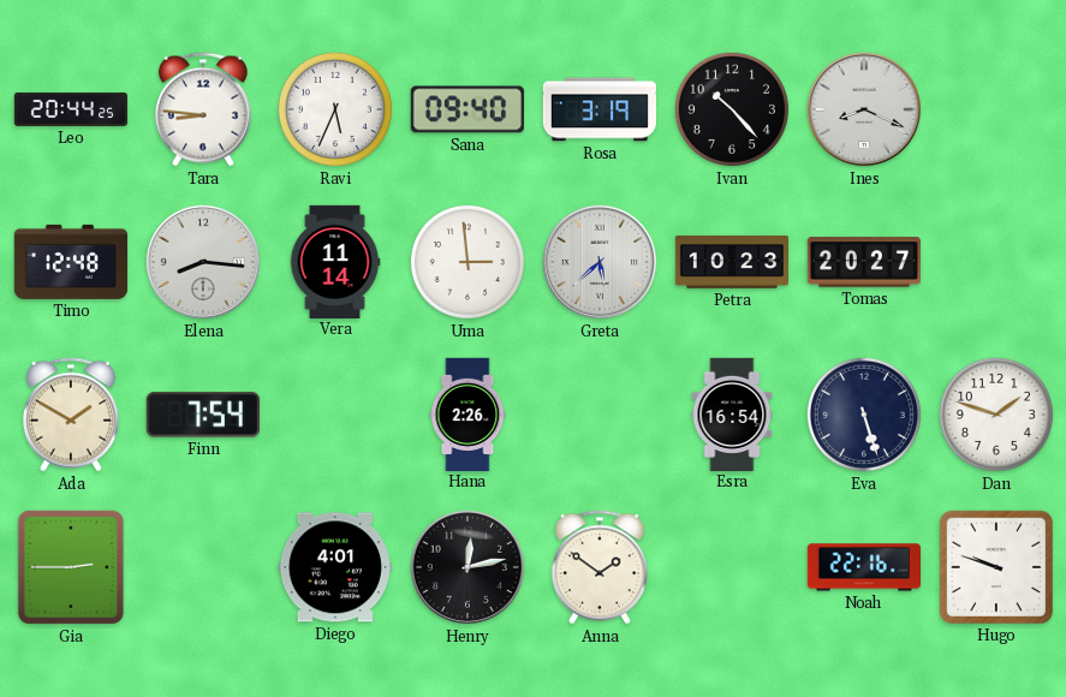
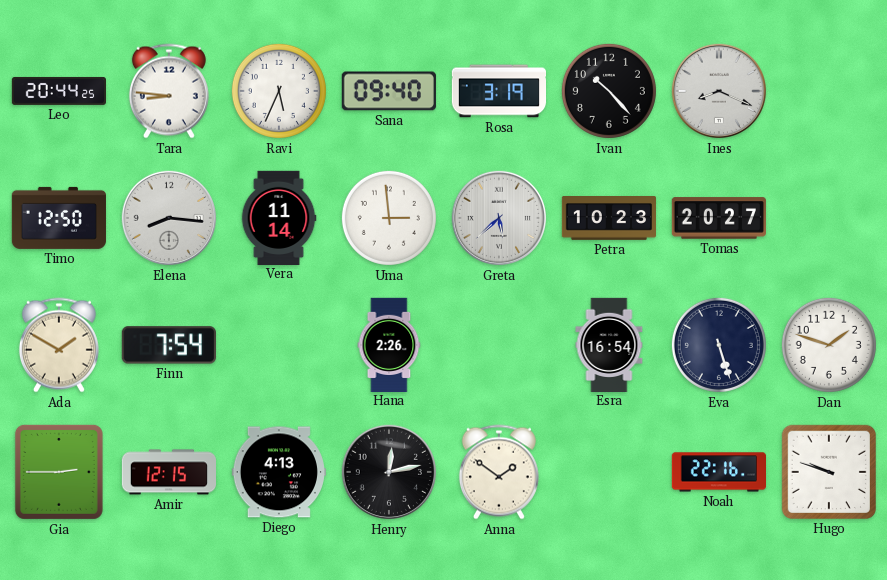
Timo: 12:48 -> 12:50 (59, 218)
Amir: none -> 12:15 (169, 472)
Diego: 4:01 -> 4:13 (279, 472)
